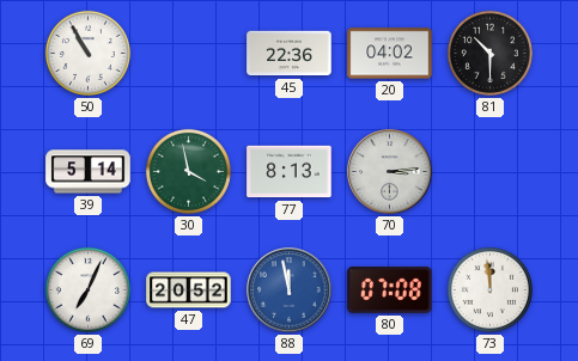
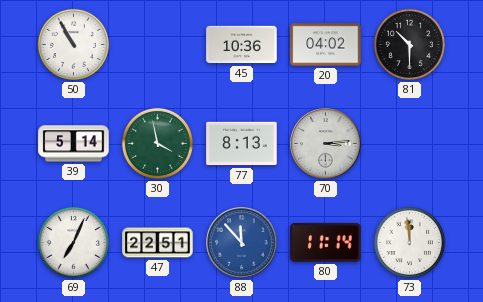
45: 22:36 -> 10:36 (242, 45)
47: 20:52 -> 22:51 (158, 243)
88: 11:58 -> 11:53 (242, 243)
80: 07:08 -> 11:14 (326, 243)
